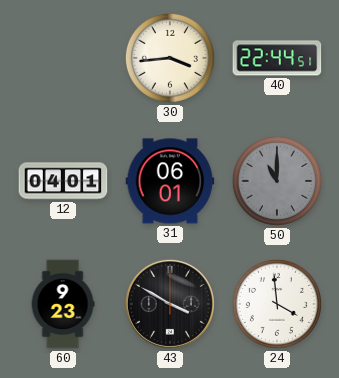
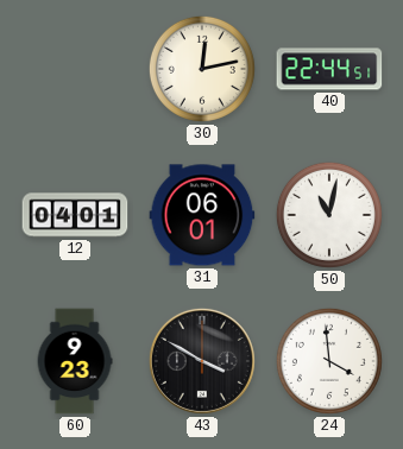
30: 3:44 -> 12:13 (202, 69)
50: 11:00 -> 11:02 (329, 215)
50 dial: grey -> white (329, 215)
